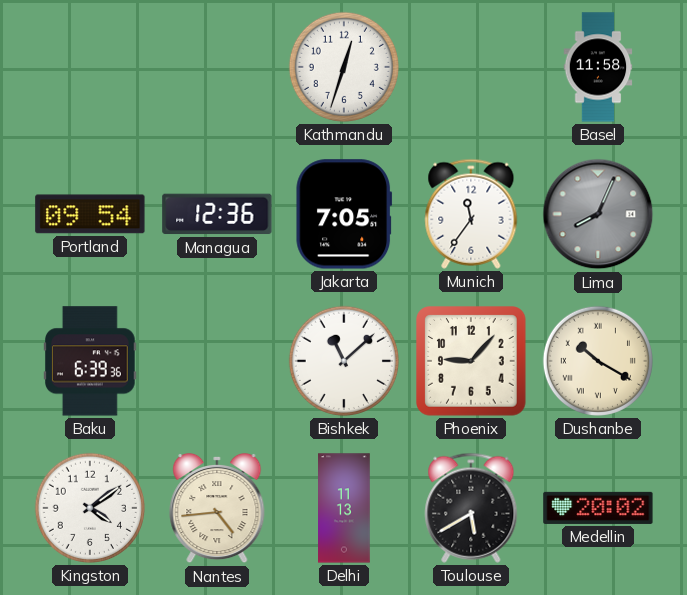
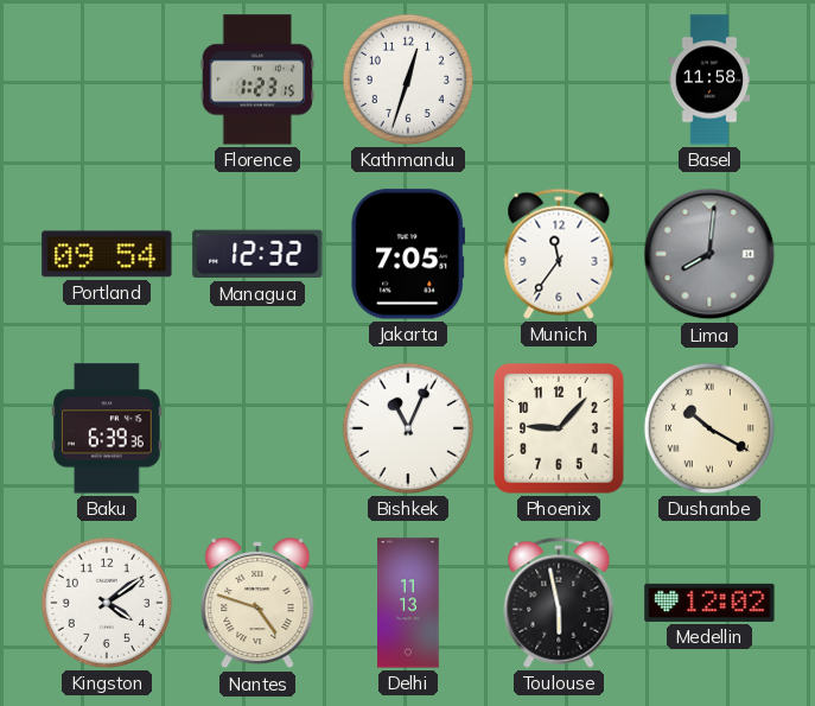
Florence: none -> 1:23 (257, 79)
Managua: 12:36 -> 12:32 (257, 254)
Lima: 8:04 -> 8:01 (709, 254)
Bishkek: 11:08 -> 11:04 (408, 428)
Nantes: 4:44 -> 4:48 (257, 603)
Toulouse: 5:40 -> 5:58 (559, 603)
Medellin: 20:02 -> 12:02 (709, 603)
